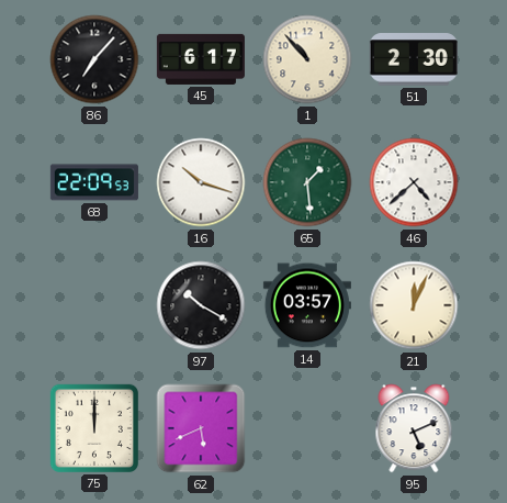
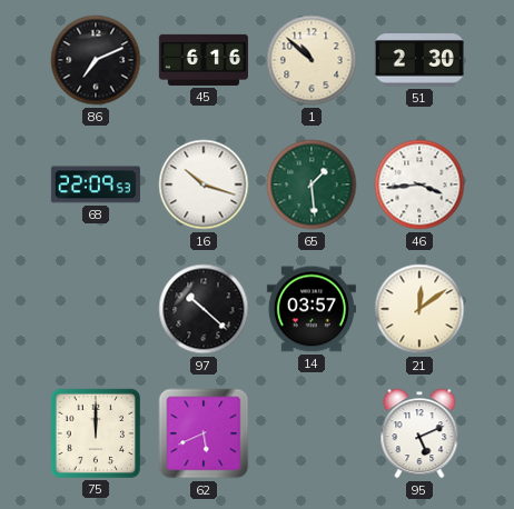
86: 7:07 -> 7:11 (96, 60)
45: 6:17 -> 6:16 (204, 60)
1: 10:53 -> 10:52 (312, 60)
46: 4:38 -> 3:44 (419, 184)
97: 10:20 -> 10:22 (204, 309)
21: 12:04 -> 12:09 (419, 309)
